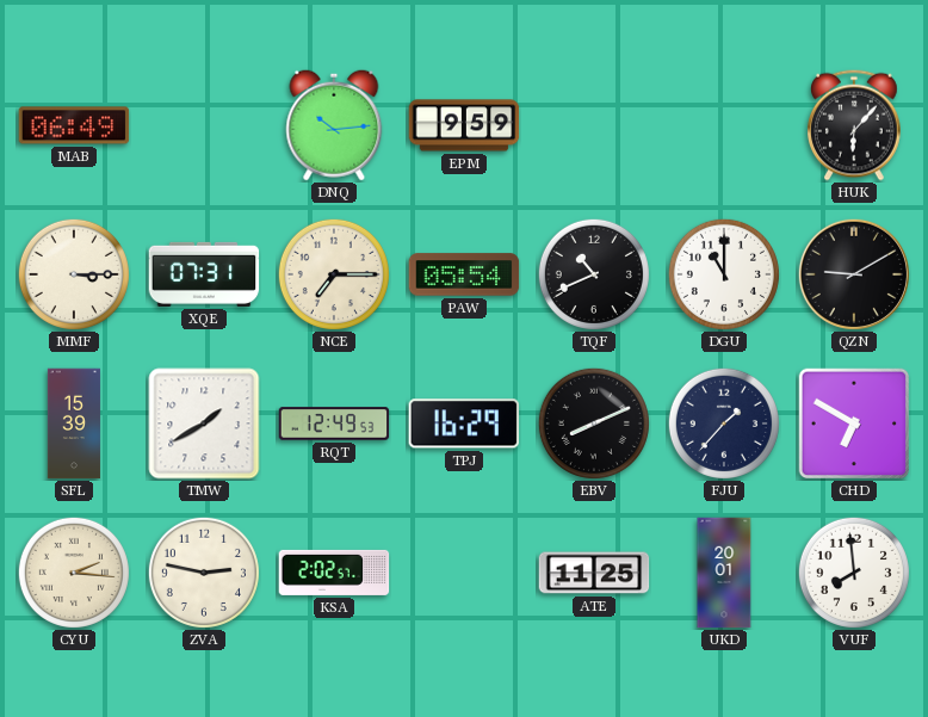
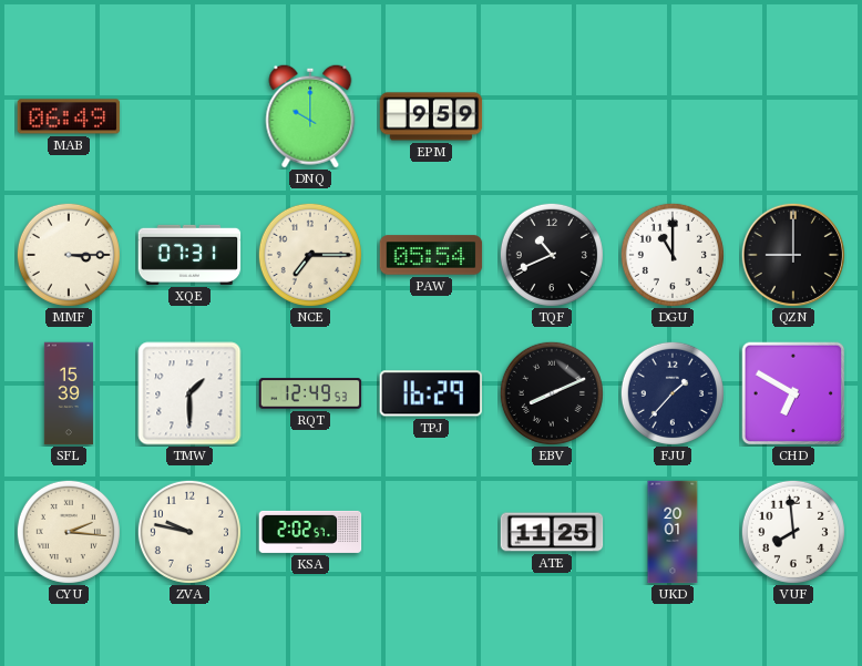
DNQ: 10:14 -> 10:00 (310, 116)
HUK: 6:07 -> none (855, 125)
QZN: 9:10 -> 9:00 (792, 254)
TMW: 1:40 -> 1:30 (189, 393)
ZVA: 2:47 -> 9:47 (189, 532)
